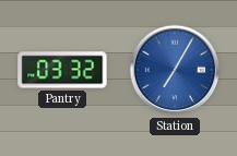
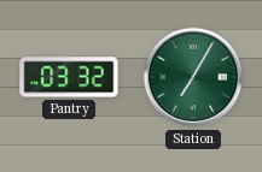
Station dial: blue -> green (193, 77)
